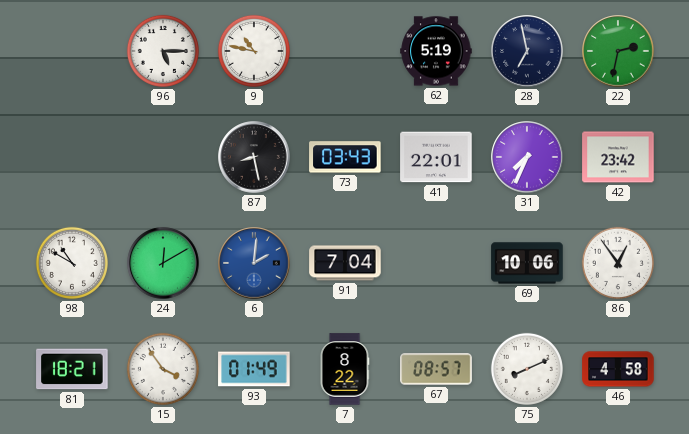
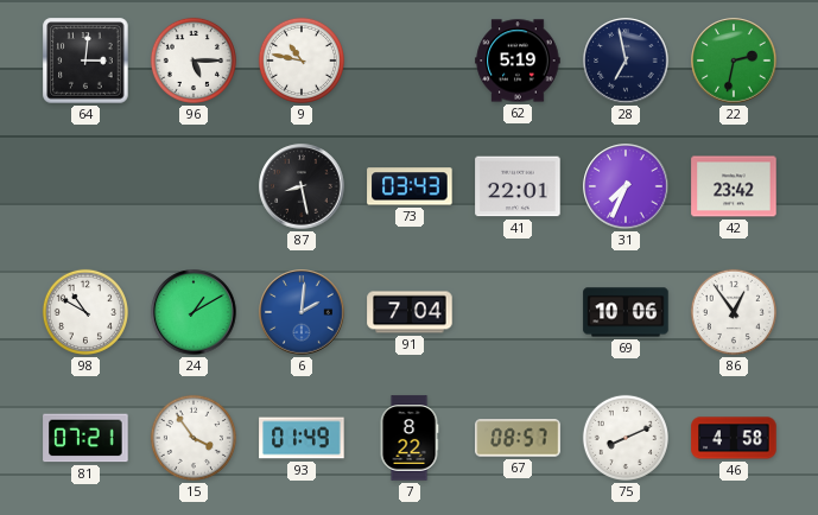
64: none -> 3:01 (85, 61)
24: 12:10 -> 1:10 (194, 312)
81: 18:21 -> 07:21 (85, 438)
